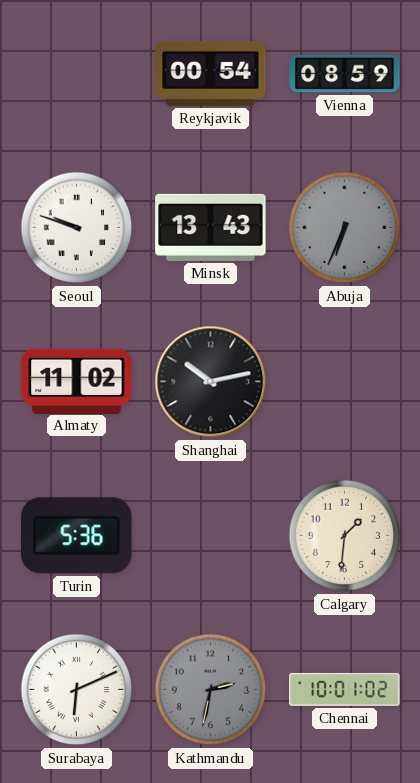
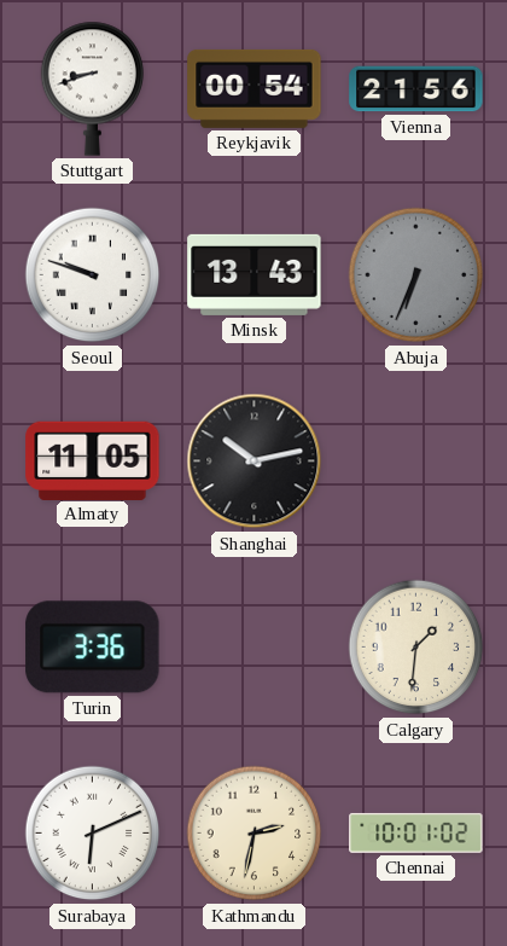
Stuttgart: none -> 8:42 (93, 88)
Vienna: 08:59 -> 21:56 (416, 89)
Almaty: 11:02 -> 11:05 (93, 460)
Turin: 5:36 -> 3:36 (93, 648)
Kathmandu dial: grey -> cream (255, 834)
